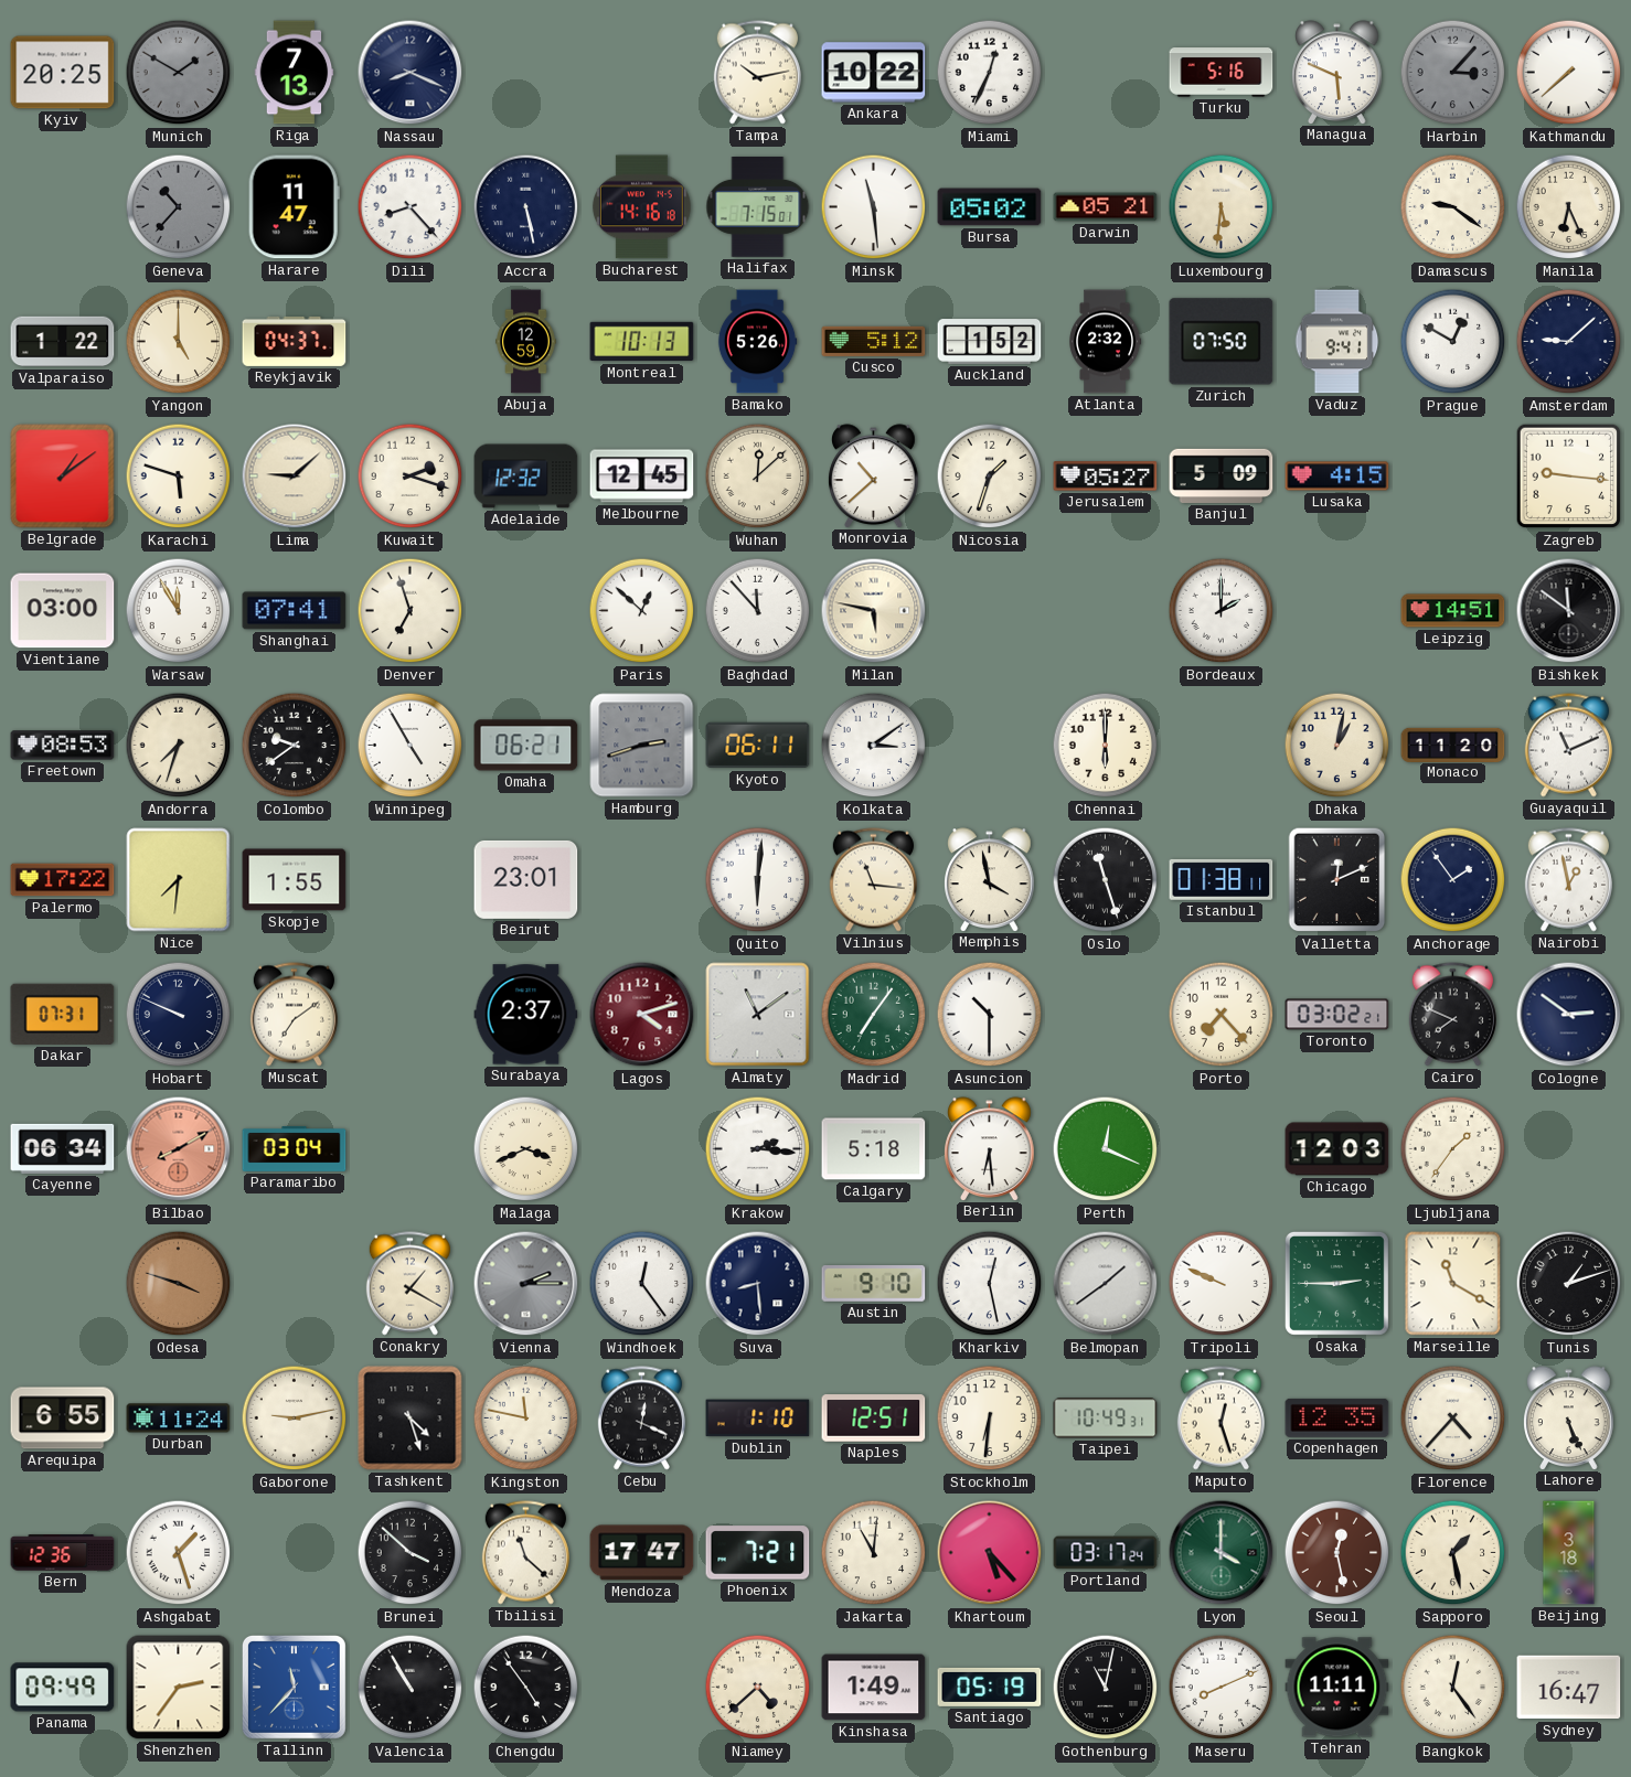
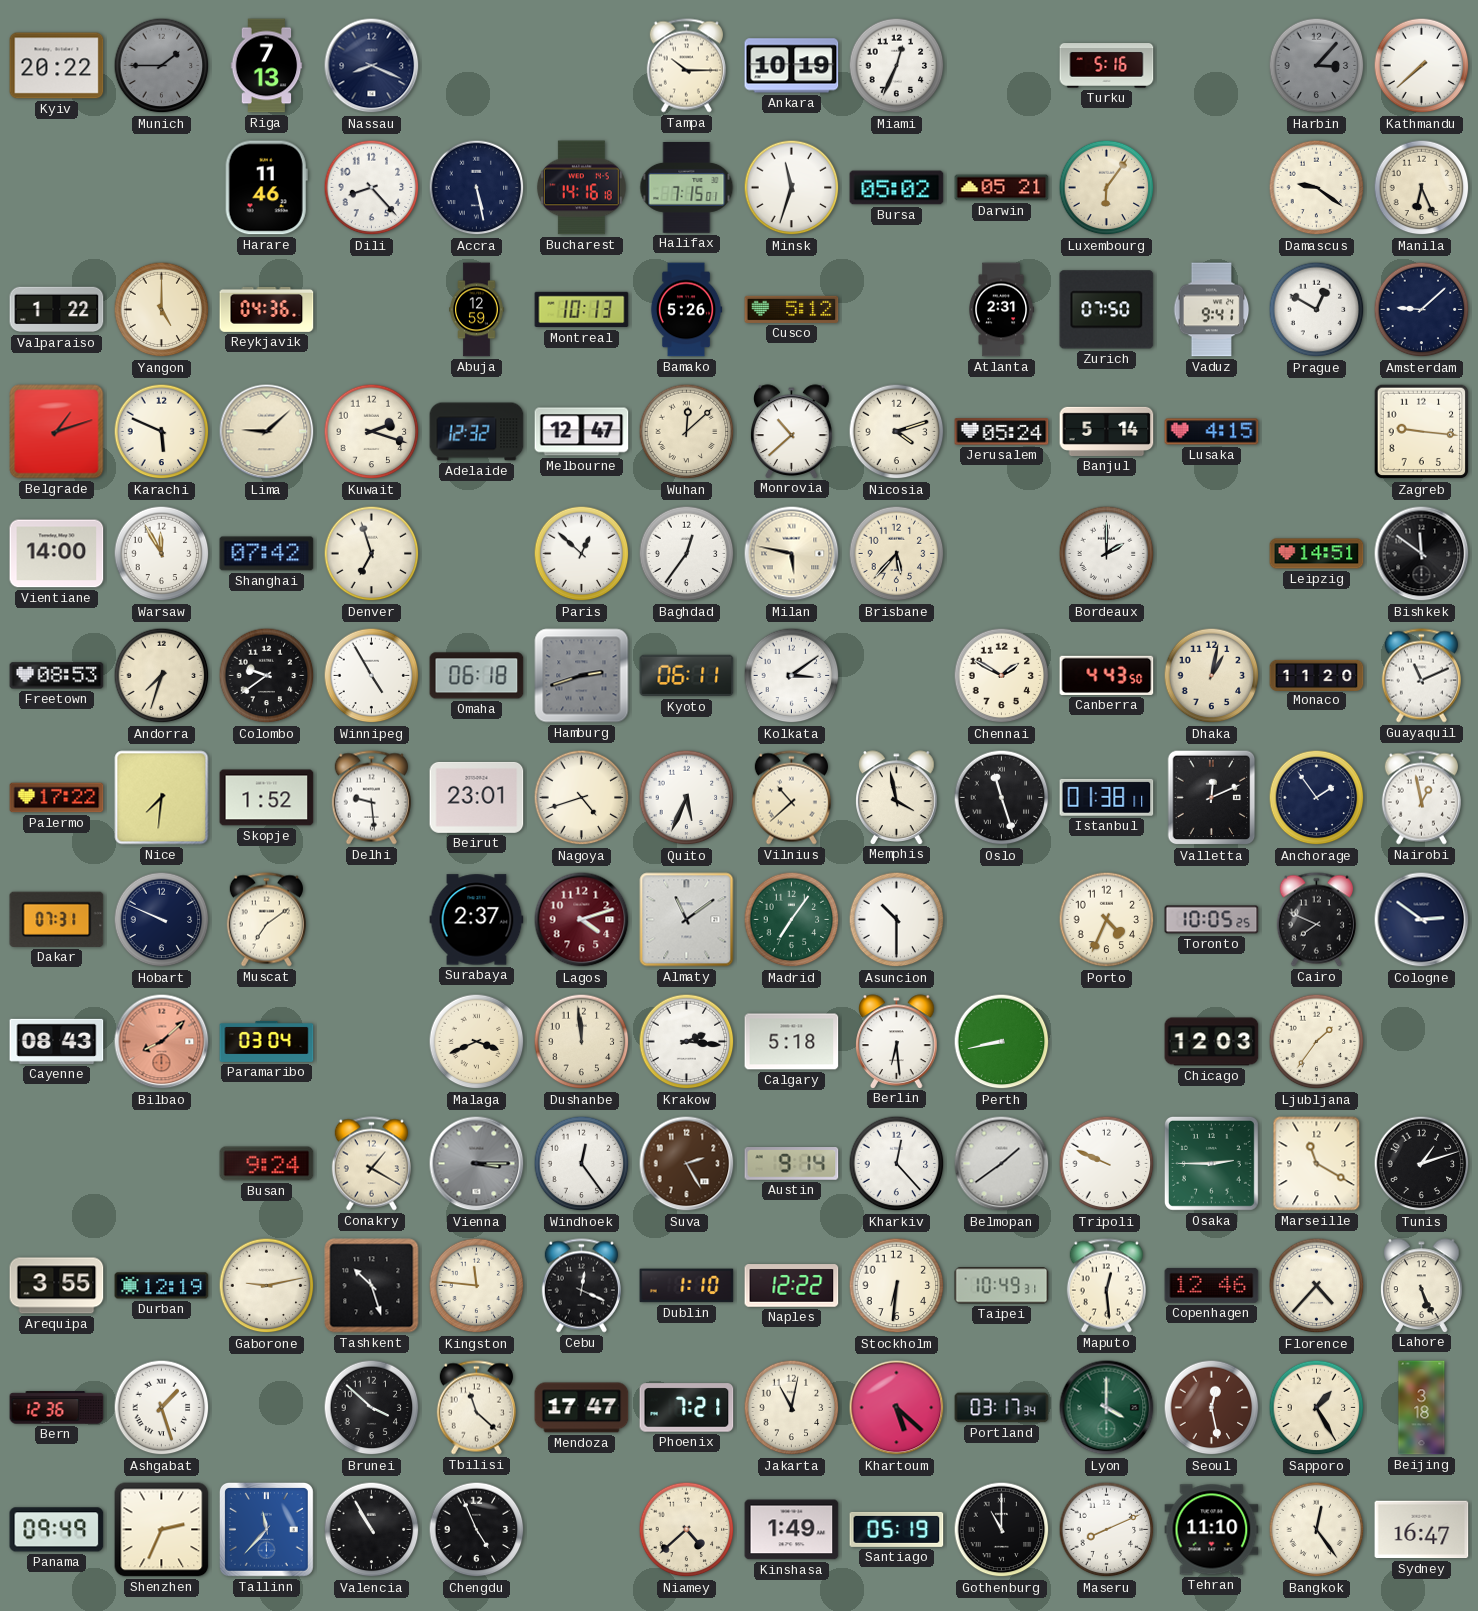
Kyiv: 20:25 -> 20:22 (57, 66)
Munich: 1:50 -> 1:45 (162, 66)
Tampa: 10:13 -> 10:15 (686, 66)
Ankara: 10:22 -> 10:19 (792, 66)
Managua: 5:49 -> none (1337, 72)
Geneva: 10:37 -> none (179, 207)
Harare: 11:47 -> 11:46 (266, 188)
Minsk: 11:29 -> 11:33 (792, 188)
Luxembourg: 5:31 -> 6:06 (1107, 188)
Reykjavik: 04:37 -> 04:36 (267, 309)
Auckland: 1:52 -> none (990, 342)
Atlanta: 2:32 -> 2:31 (1002, 310)
Belgrade: 1:09 -> 1:12 (57, 432)
Karachi: 5:48 -> 5:49 (162, 432)
Melbourne: 12:45 -> 12:47 (582, 432)
Nicosia: 1:33 -> 4:12 (897, 432)
Jerusalem: 05:27 -> 05:24 (1002, 432)
Banjul: 5:09 -> 5:14 (1107, 431)
Vientiane: 03:00 -> 14:00 (57, 554)
Shanghai: 07:41 -> 07:42 (267, 554)
Baghdad: 11:53 -> 12:36 (687, 554)
Brisbane: none -> 5:37 (897, 554)
Omaha: 06:21 -> 06:18 (477, 676)
Chennai: 6:00 -> 1:50 (1002, 676)
Canberra: none -> 4:43 (1107, 675)
Skopje: 1:55 -> 1:52 (267, 798)
Delhi: none -> 9:29 (371, 798)
Nagoya: none -> 4:42 (582, 798)
Quito: 6:01 -> 5:34 (687, 798)
Vilnius: 11:16 -> 10:38 (791, 798)
Porto: 7:23 -> 4:34 (1107, 920)
Toronto: 03:02 -> 10:05 (1212, 920)
Cayenne: 06:34 -> 08:43 (57, 1041)
Bilbao: 8:10 -> 8:08 (162, 1042)
Dushanbe: none -> 11:59 (582, 1042)
Perth: 12:19 -> 8:43 (1002, 1042)
Odesa: 3:48 -> none (179, 1284)
Busan: none -> 9:24 (267, 1164)
Vienna: 2:15 -> 3:15 (477, 1164)
Suva: 8:29 -> 2:25 (687, 1164)
Suva dial: navy -> brown (687, 1164)
Austin: 9:10 -> 9:14 (792, 1164)
Kharkiv: 12:28 -> 12:23 (897, 1164)
Arequipa: 6:55 -> 3:55 (57, 1286)
Durban: 11:24 -> 12:19 (162, 1286)
Tashkent: 4:27 -> 10:27 (372, 1286)
Kingston: 11:47 -> 11:46 (477, 1286)
Naples: 12:51 -> 12:22 (792, 1286)
Maputo: 12:27 -> 12:29 (1106, 1286)
Copenhagen: 12:35 -> 12:46 (1212, 1285)
Jakarta: 11:01 -> 11:02 (792, 1408)
Khartoum: 5:23 -> 5:22 (897, 1408)
Portland: 03:17:24 -> 03:17:34 (1002, 1408)
Sapporo: 1:28 -> 1:25 (1317, 1408)
Shenzhen: 2:36 -> 2:34 (162, 1530)
Chengdu: 4:54 -> 4:56 (477, 1530)
Gothenburg: 11:02 -> 11:00 (1002, 1530)
Tehran: 11:11 -> 11:10 (1212, 1530)
